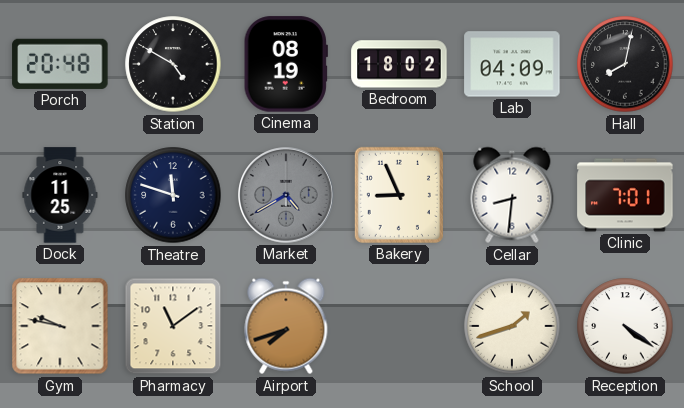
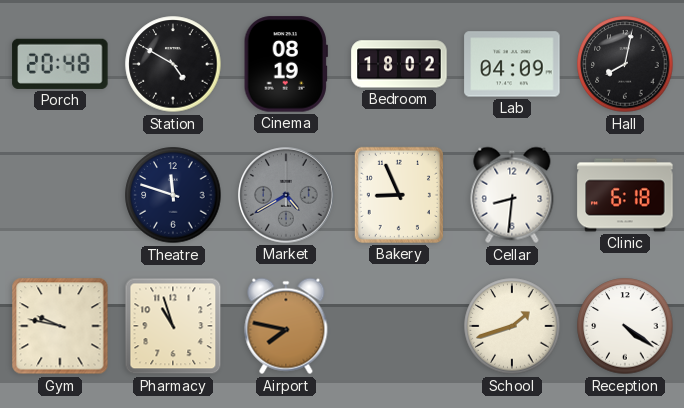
Dock: 11:25 -> none (60, 195)
Clinic: 7:01 -> 6:18 (625, 195)
Pharmacy: 11:09 -> 10:57 (173, 326)
Airport: 7:42 -> 7:47 (286, 326)
